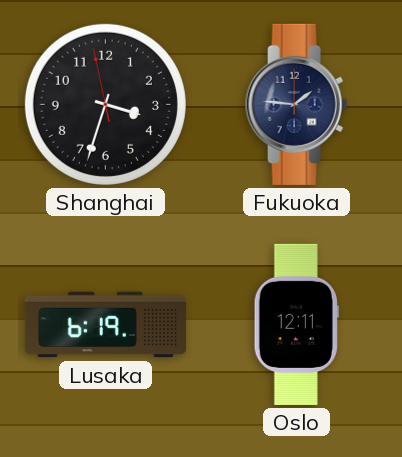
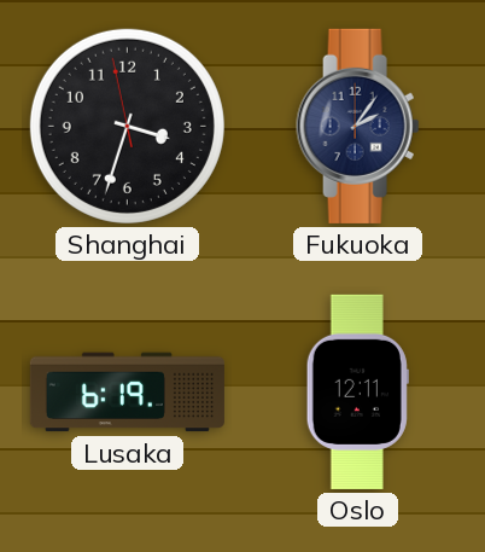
Fukuoka: 1:46 -> 2:06 (358, 126)
